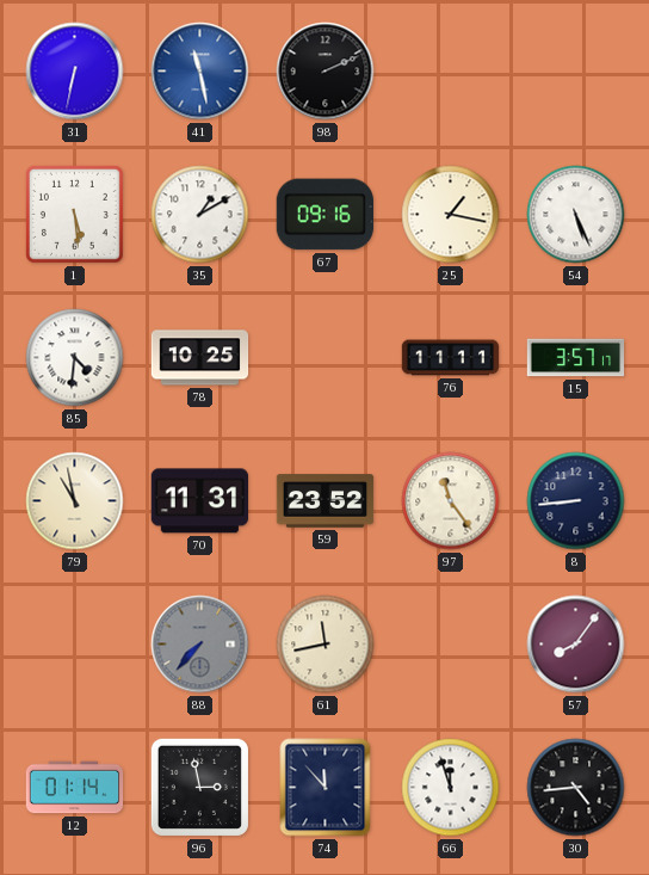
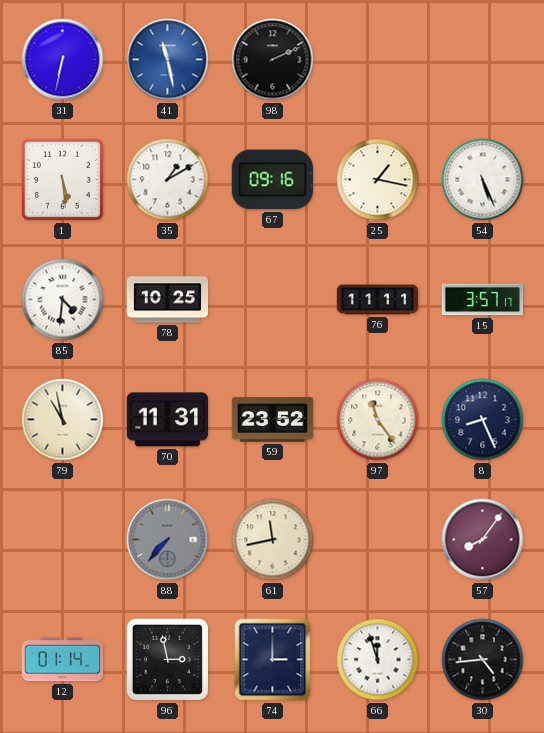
8: 8:44 -> 8:26 (483, 420)
74: 11:53 -> 3:00 (273, 660)
